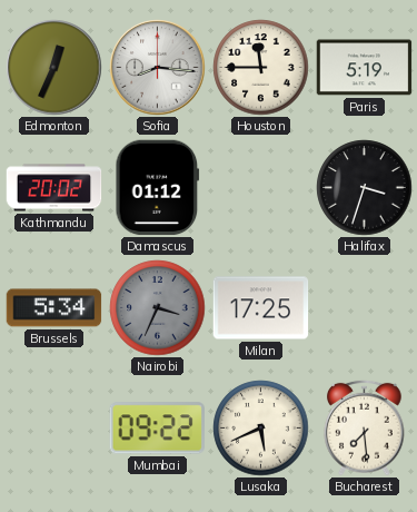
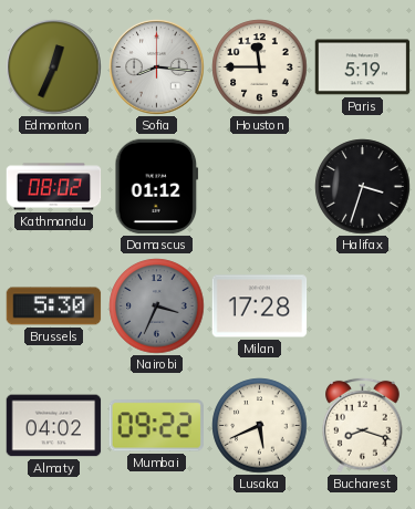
Kathmandu: 20:02 -> 08:02 (54, 187)
Brussels: 5:34 -> 5:30 (54, 307)
Milan: 17:25 -> 17:28 (260, 307)
Almaty: none -> 04:02 (54, 426)
Bucharest: 7:29 -> 8:18 (363, 425)
